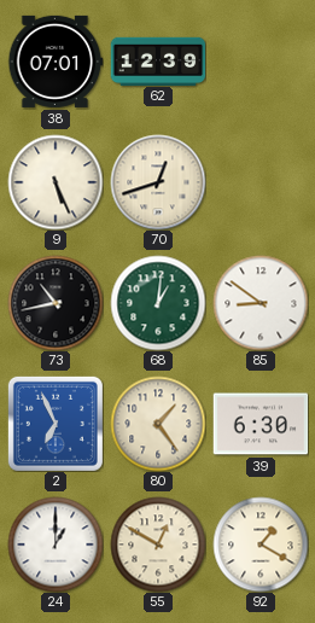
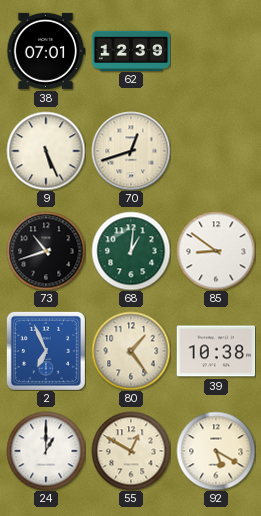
73: 10:43 -> 10:42 (46, 251)
39: 6:30 -> 10:38 (216, 351)
92: 1:20 -> 5:20 (216, 451)
